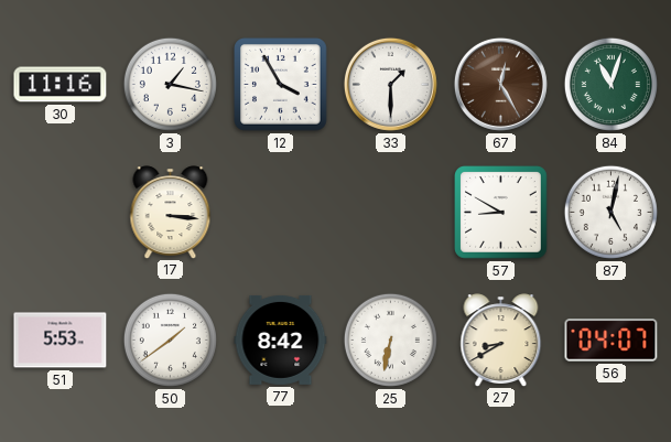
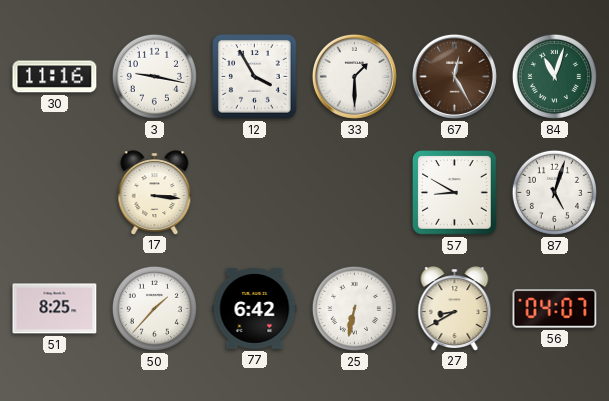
3: 1:17 -> 9:17 (154, 76)
87: 5:02 -> 5:03 (554, 192)
51: 5:53 -> 8:25 (55, 309)
50: 1:39 -> 1:37 (154, 308)
77: 8:42 -> 6:42 (255, 308)
